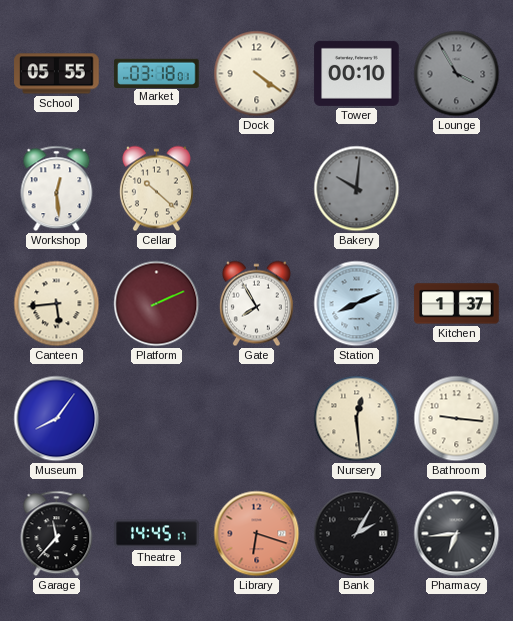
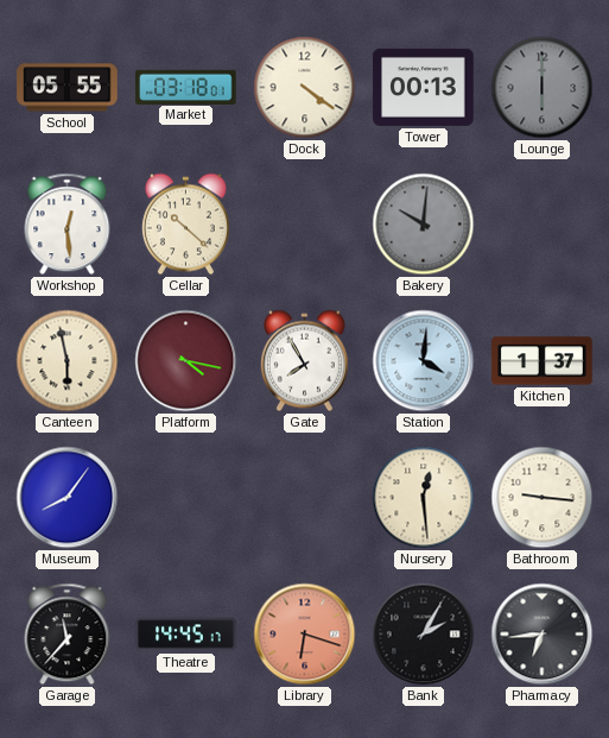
Tower: 00:10 -> 00:13 (424, 87)
Lounge: 3:55 -> 6:00 (543, 88)
Canteen: 5:44 -> 5:58 (68, 361)
Platform: 2:11 -> 4:17 (186, 361)
Station: 8:11 -> 4:01 (424, 361)
